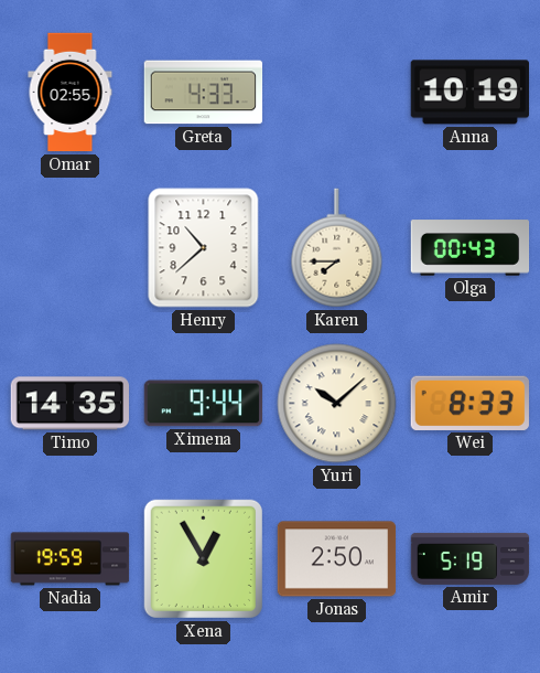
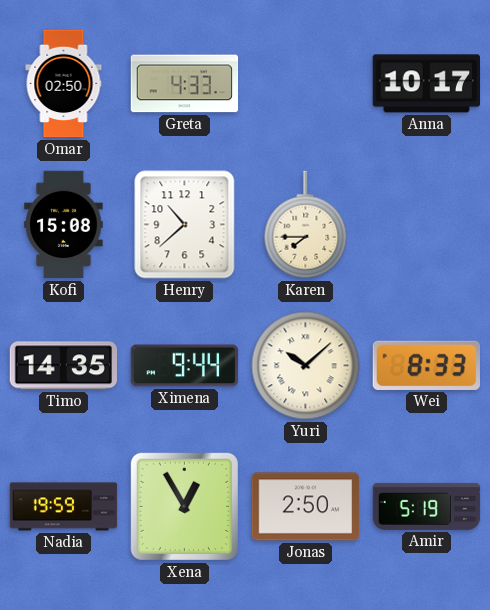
Omar: 02:55 -> 02:50 (64, 84)
Anna: 10:19 -> 10:17 (426, 84)
Kofi: none -> 15:08 (64, 225)
Olga: 00:43 -> none (471, 248)
